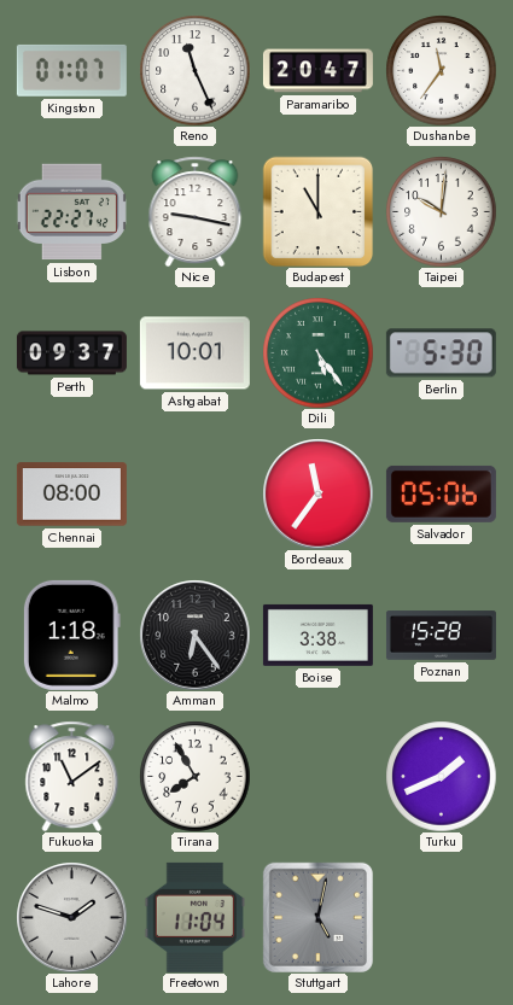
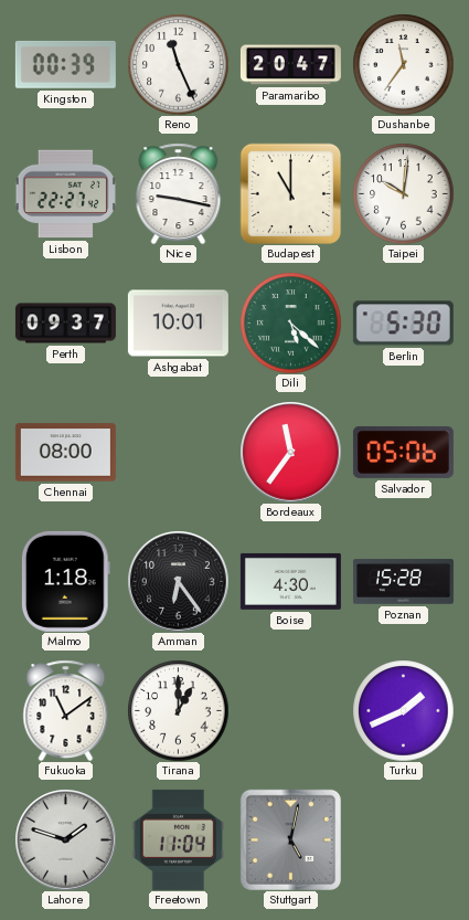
Kingston: 01:07 -> 00:39 (65, 64)
Dili: 5:24 -> 5:22 (290, 322)
Boise: 3:38 -> 4:30 (290, 581)
Tirana: 7:55 -> 1:00 (178, 710)
